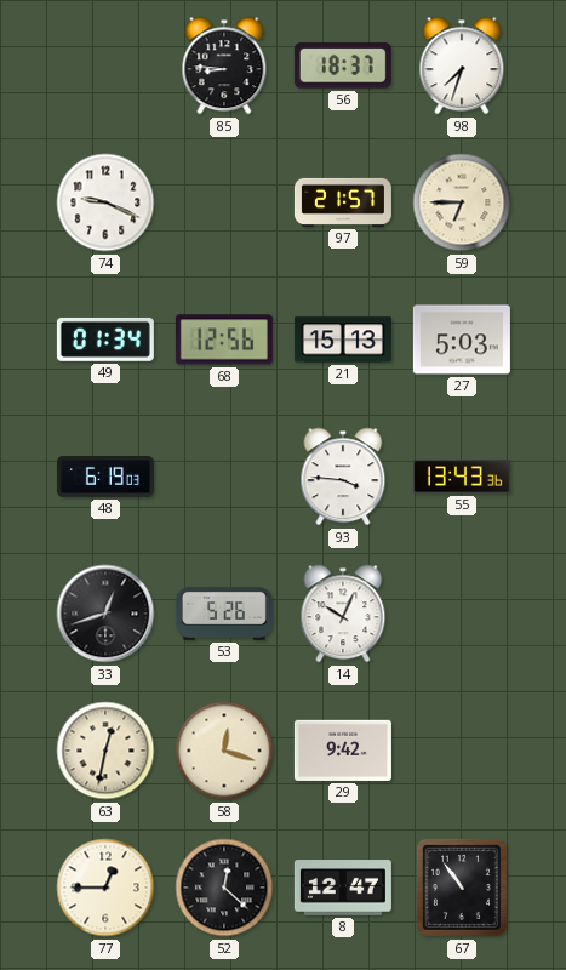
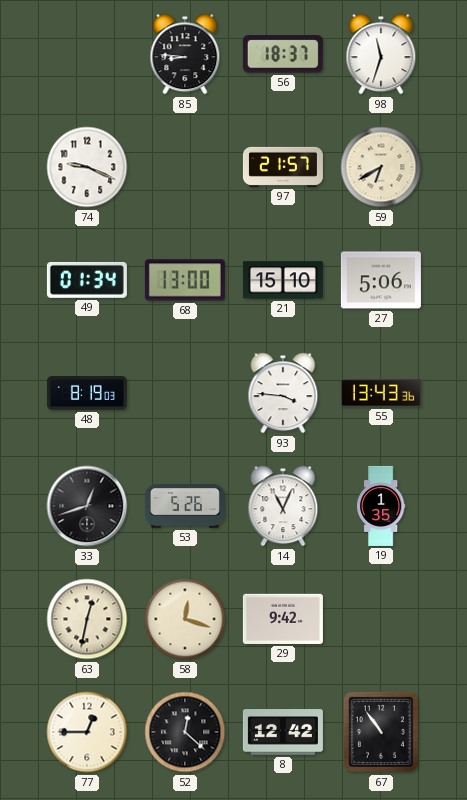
98: 7:33 -> 11:33 (381, 54)
59: 6:45 -> 6:40 (381, 167)
68: 12:56 -> 13:00 (185, 280)
21: 15:13 -> 15:10 (283, 280)
27: 5:03 -> 5:06 (381, 280)
48: 6:19 -> 8:19 (87, 394)
14: 10:04 -> 11:04 (283, 506)
19: none -> 1:35 (381, 506)
8: 12:47 -> 12:42 (283, 732)
